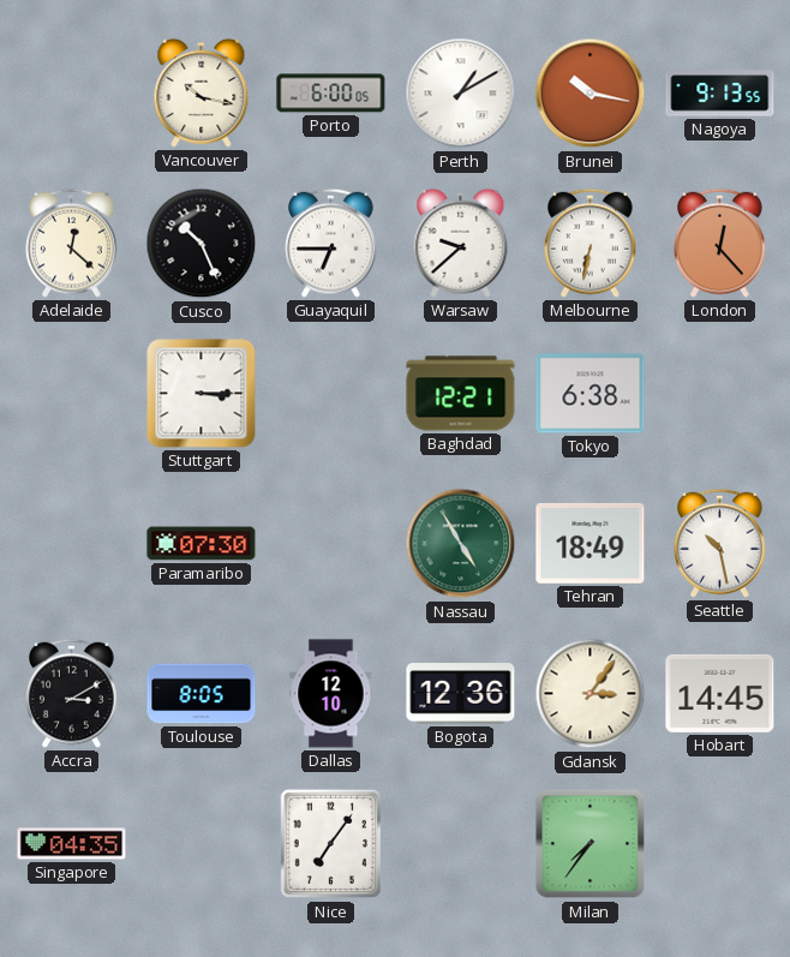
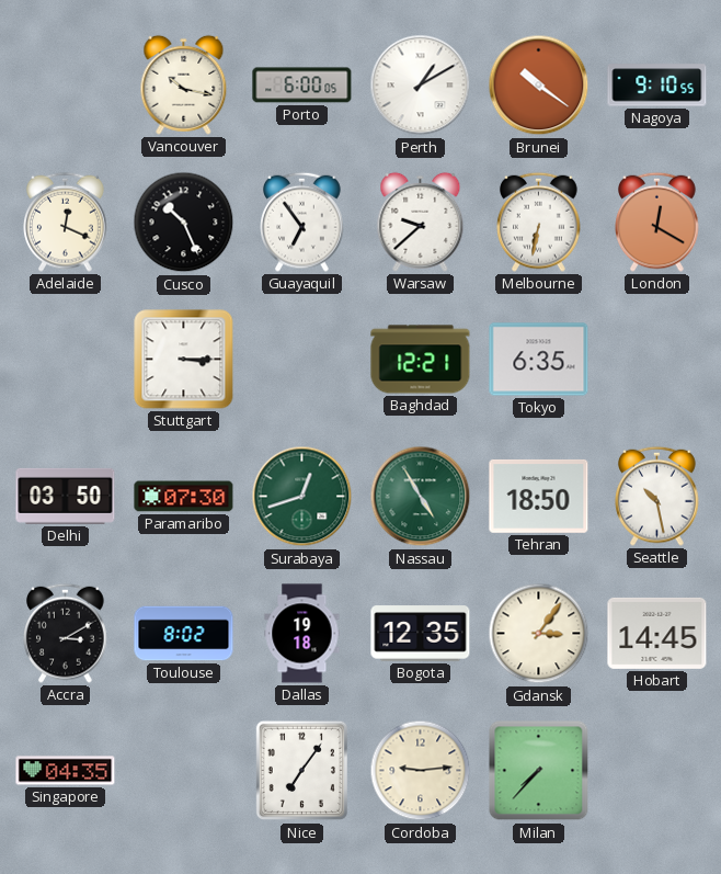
Brunei: 10:17 -> 10:21 (539, 86)
Nagoya: 9:13 -> 9:10 (657, 86)
Adelaide: 12:22 -> 12:19 (66, 222)
Guayaquil: 6:45 -> 6:54 (302, 222)
London: 12:23 -> 12:20 (657, 222)
Tokyo: 6:38 -> 6:35 (539, 360)
Delhi: none -> 03:50 (66, 496)
Surabaya: none -> 12:42 (302, 497)
Tehran: 18:49 -> 18:50 (539, 497)
Toulouse: 8:05 -> 8:02 (184, 634)
Dallas: 12:10 -> 19:18 (302, 634)
Bogota: 12:36 -> 12:35 (421, 634)
Cordoba: none -> 9:14 (421, 771)
Milan: 7:36 -> 7:37 (539, 771)
